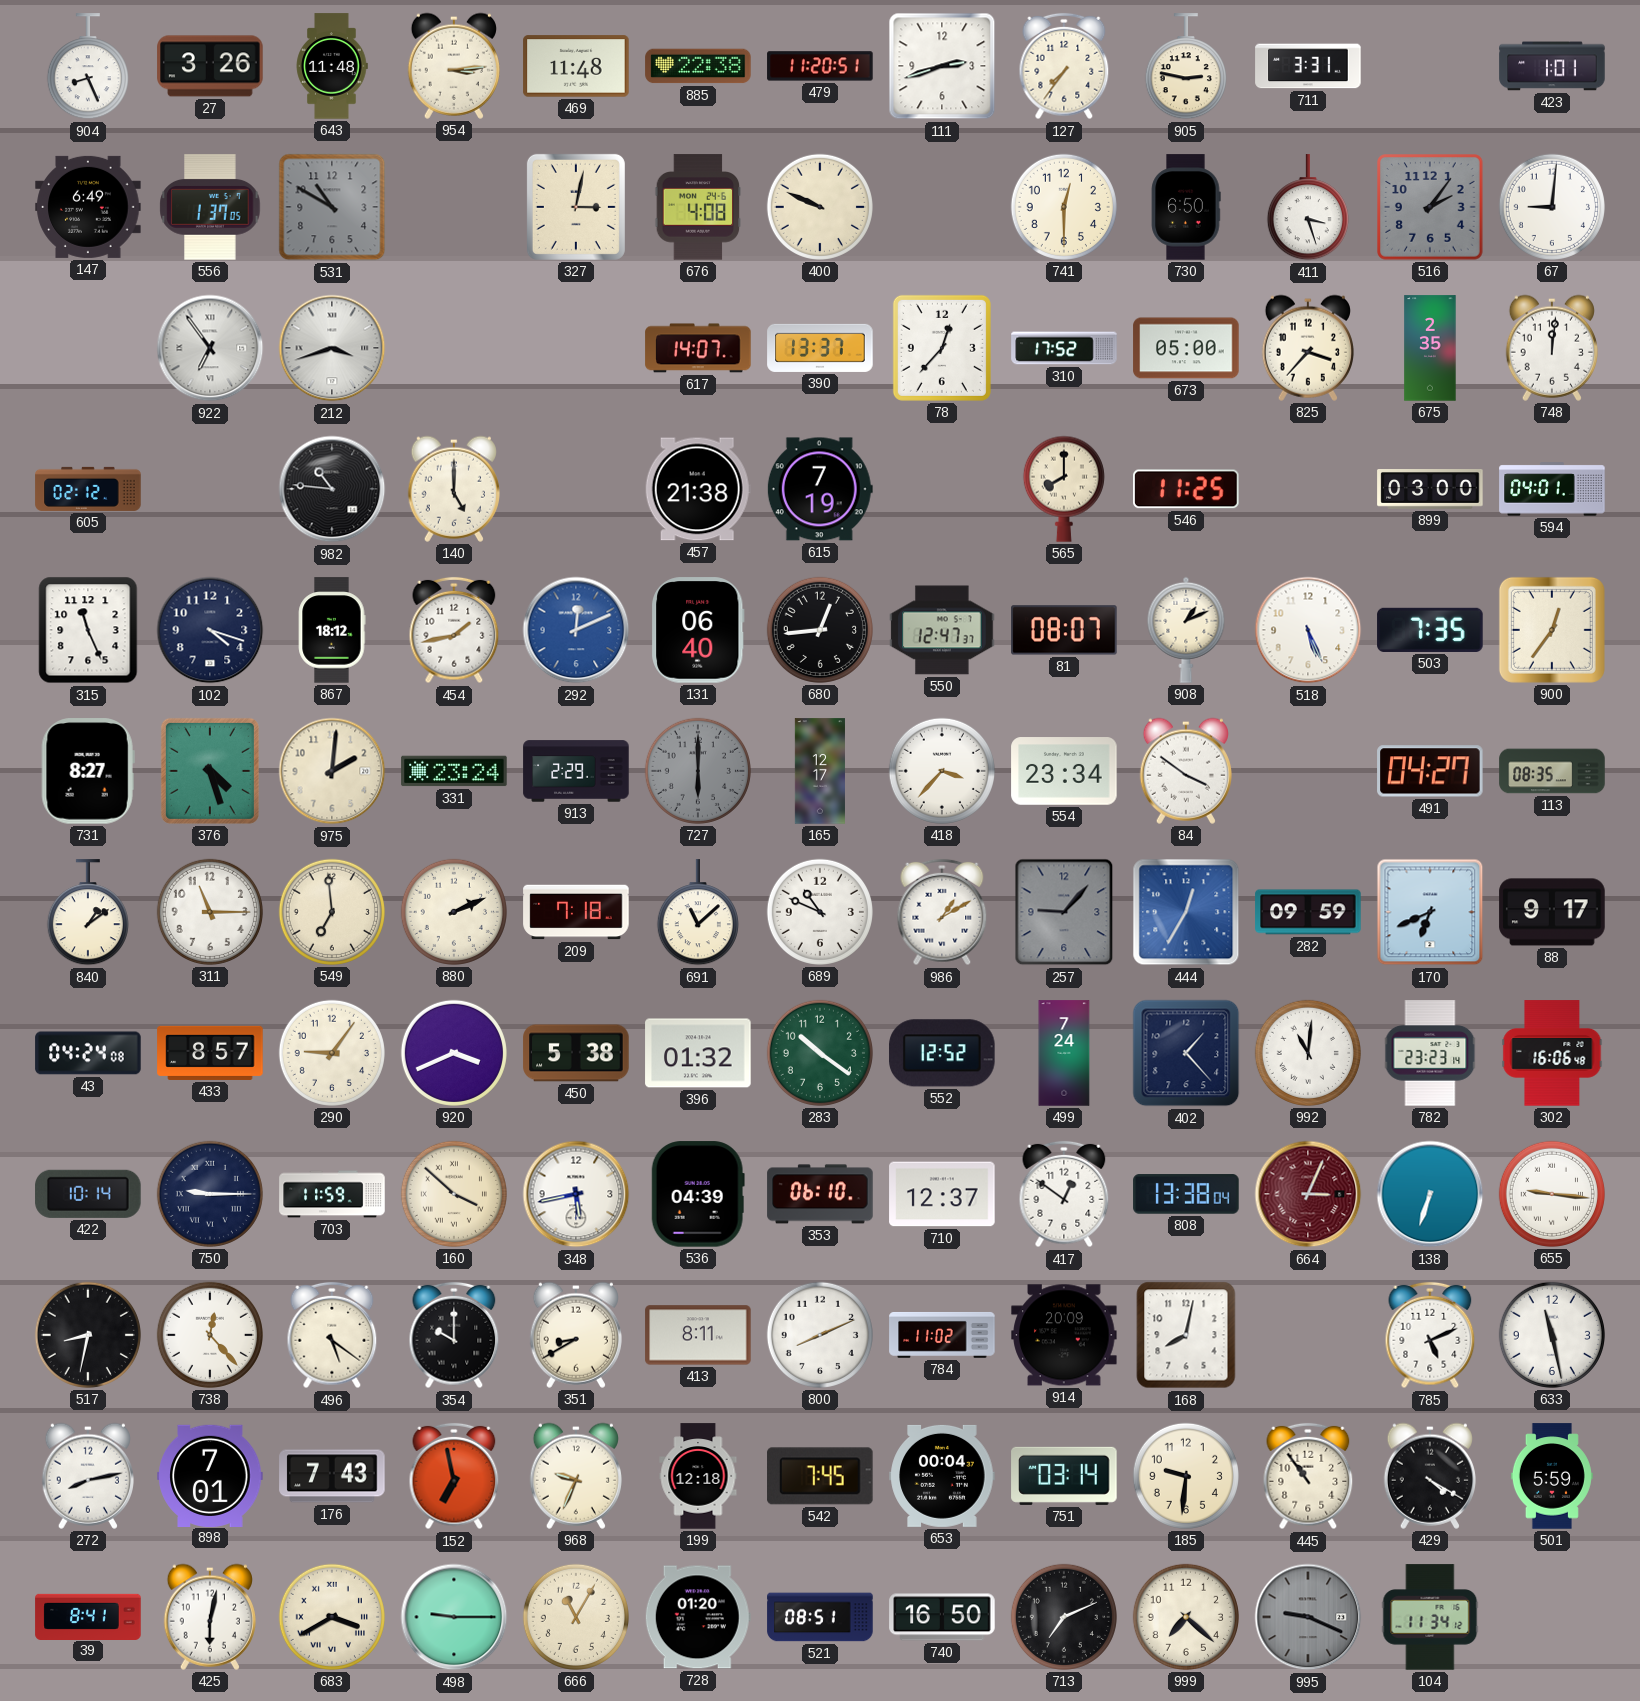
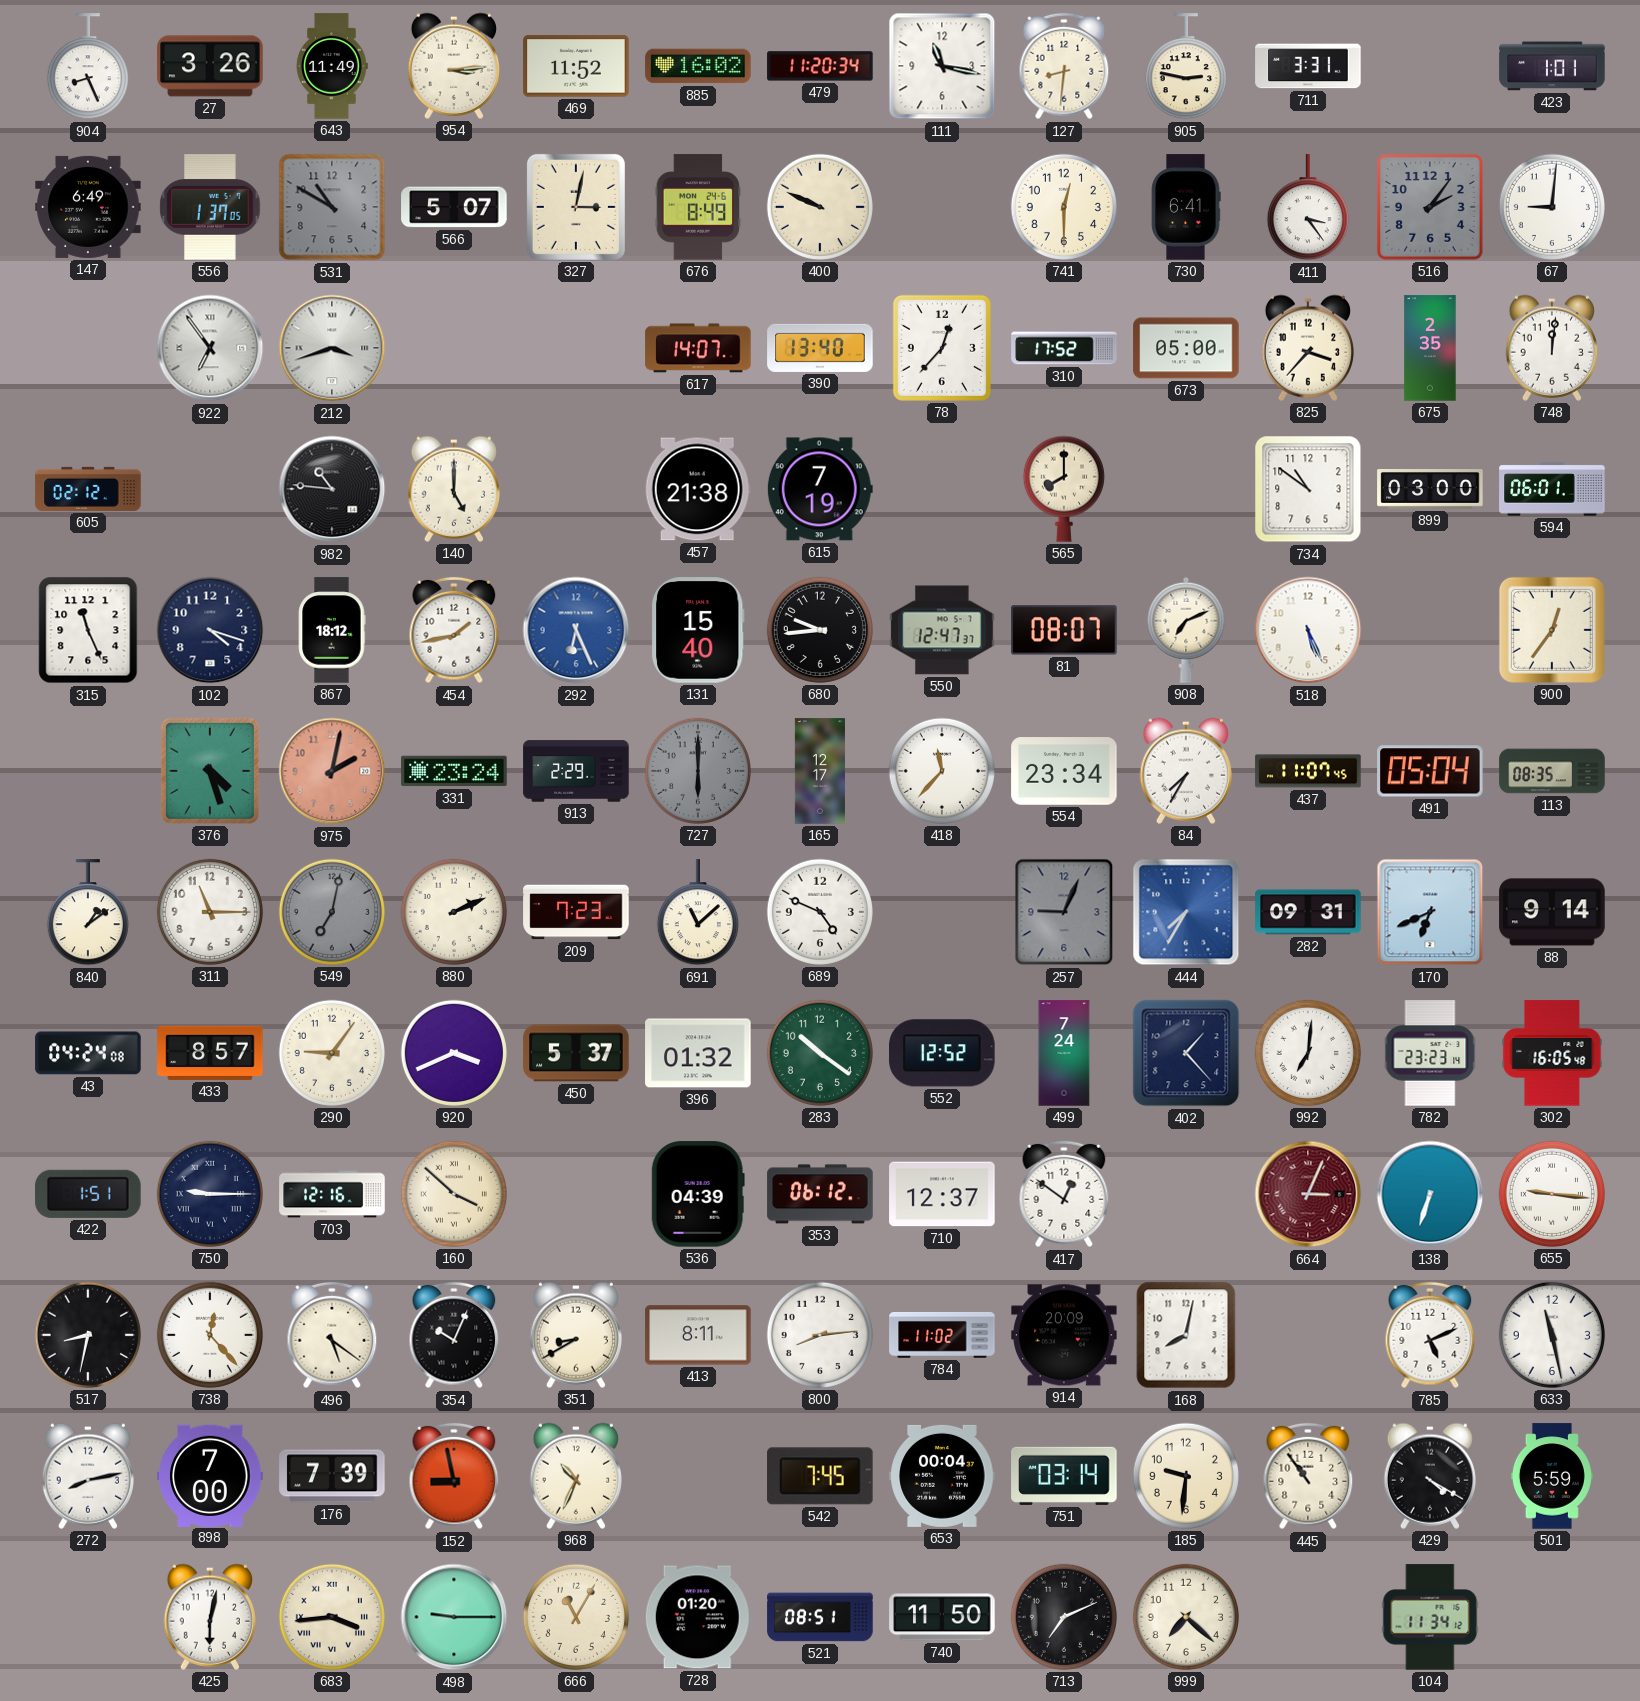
643: 11:48 -> 11:49 (332, 66)
469: 11:48 -> 11:52 (576, 66)
885: 22:38 -> 16:02 (698, 66)
479: 11:20:51 -> 11:20:34 (820, 66)
111: 2:42 -> 11:17 (942, 66)
127: 7:36 -> 8:31 (1064, 66)
566: none -> 5:07 (454, 207)
676: 4:08 -> 8:49 (698, 207)
730: 6:50 -> 6:41 (1186, 207)
411: 3:27 -> 3:24 (1308, 208)
390: 13:37 -> 13:40 (820, 348)
546: 11:25 -> none (1186, 489)
734: none -> 10:51 (1308, 489)
594: 04:01 -> 06:01 (1552, 489)
292: 12:11 -> 6:26 (576, 630)
131: 06:40 -> 15:40 (698, 630)
680: 12:44 -> 9:44 (820, 630)
908: 1:11 -> 7:11 (1186, 630)
503: 7:35 -> none (1430, 630)
731: 8:27 -> none (88, 771)
975: 2:01 -> 2:02 (332, 771)
975 dial: cream -> salmon (332, 771)
418: 3:37 -> 11:37 (942, 771)
84: 3:51 -> 7:35 (1186, 771)
437: none -> 11:07 (1308, 771)
491: 04:27 -> 05:04 (1430, 771)
549: 6:59 -> 7:02 (332, 912)
549 dial: cream -> grey (332, 912)
209: 7:18 -> 7:23 (576, 912)
689: 10:49 -> 4:49 (820, 912)
986: 1:10 -> none (942, 912)
257: 9:07 -> 9:04 (1064, 912)
444: 12:35 -> 7:35 (1186, 912)
282: 09:59 -> 09:31 (1308, 912)
88: 9:17 -> 9:14 (1552, 912)
450: 5:38 -> 5:37 (576, 1053)
992: 11:01 -> 7:01 (1308, 1053)
302: 16:06 -> 16:05 (1552, 1053)
422: 10:14 -> 1:51 (88, 1194)
703: 11:59 -> 12:16 (332, 1194)
348: 5:43 -> none (576, 1194)
353: 06:10 -> 06:12 (820, 1194)
808: 13:38 -> none (1186, 1194)
354: 10:00 -> 10:04 (454, 1335)
800: 8:11 -> 8:14 (820, 1335)
898: 7:01 -> 7:00 (210, 1475)
176: 7:43 -> 7:39 (332, 1476)
152: 6:58 -> 8:58 (454, 1476)
968: 9:34 -> 10:34 (576, 1476)
199: 12:18 -> none (698, 1476)
39: 8:41 -> none (88, 1616)
683: 3:40 -> 3:44 (332, 1617)
740: 16:50 -> 11:50 (942, 1617)
995: 9:19 -> none (1308, 1617)
